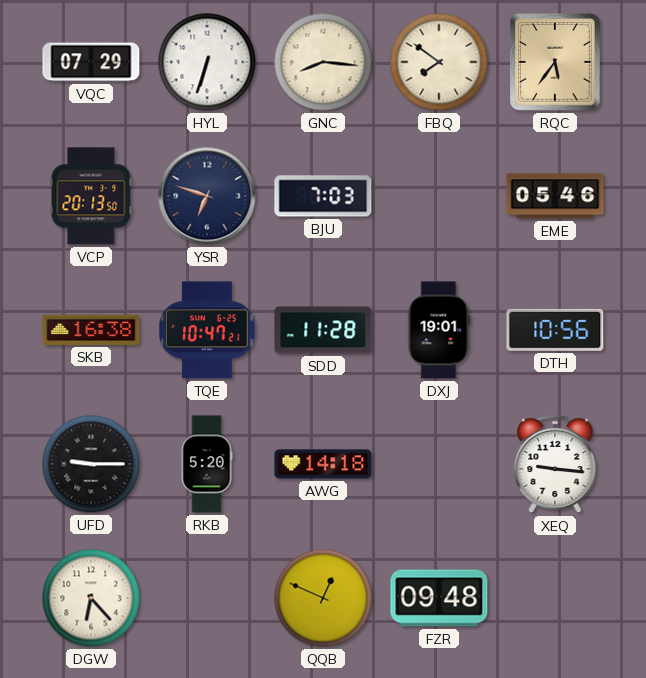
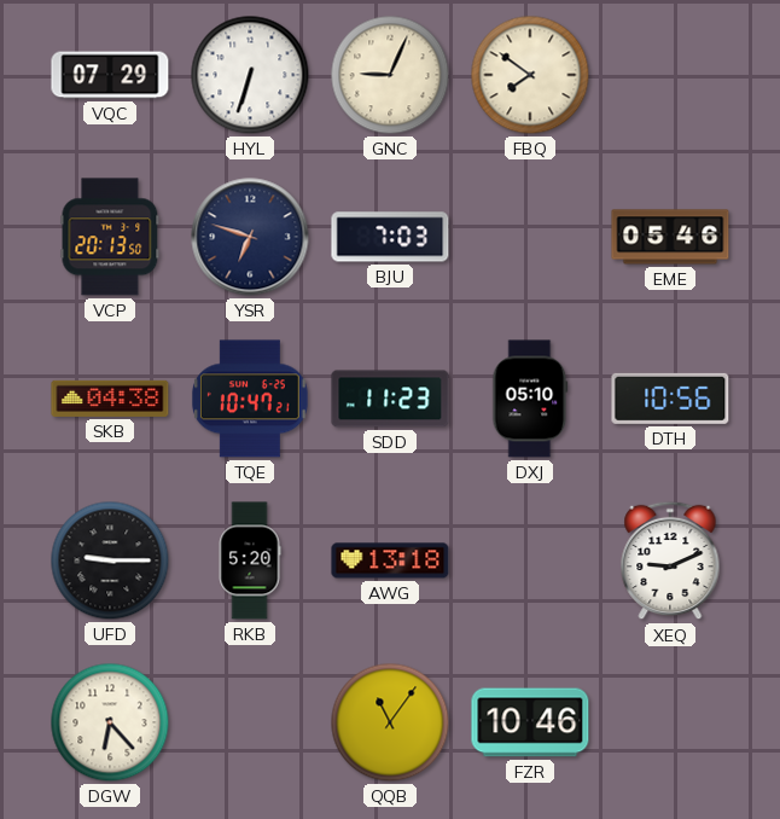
GNC: 8:16 -> 9:04 (390, 75)
RQC: 5:36 -> none (555, 62)
SKB: 16:38 -> 04:38 (110, 399)
SDD: 11:28 -> 11:23 (390, 399)
DXJ: 19:01 -> 05:10 (530, 399)
AWG: 14:18 -> 13:18 (390, 560)
XEQ: 9:16 -> 9:11 (670, 560)
QQB: 12:49 -> 11:06 (390, 722)
FZR: 09:48 -> 10:46 (530, 722)
